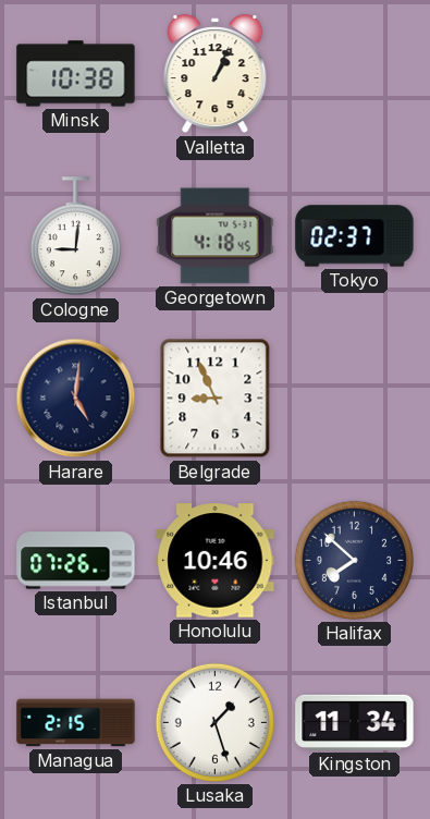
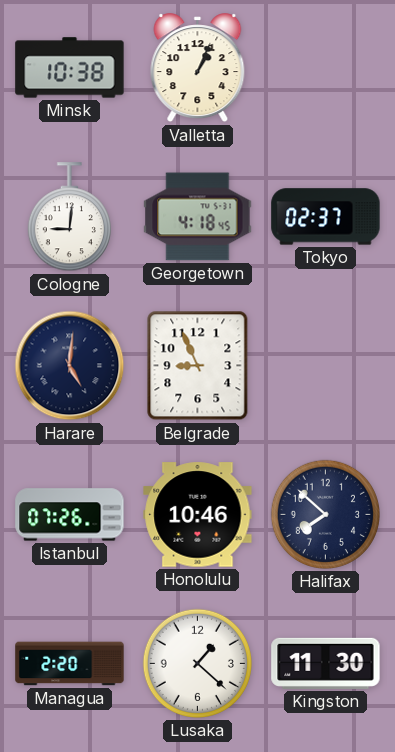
Managua: 2:15 -> 2:20 (70, 664)
Lusaka: 1:27 -> 1:22 (197, 663)
Kingston: 11:34 -> 11:30 (326, 663)
